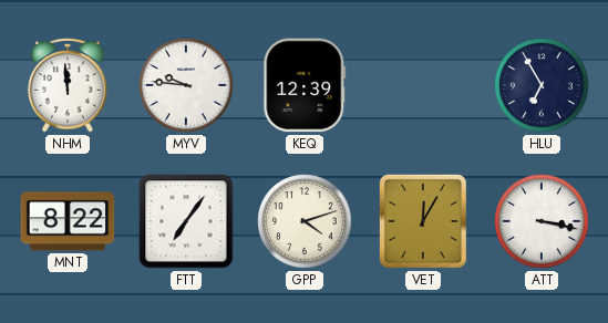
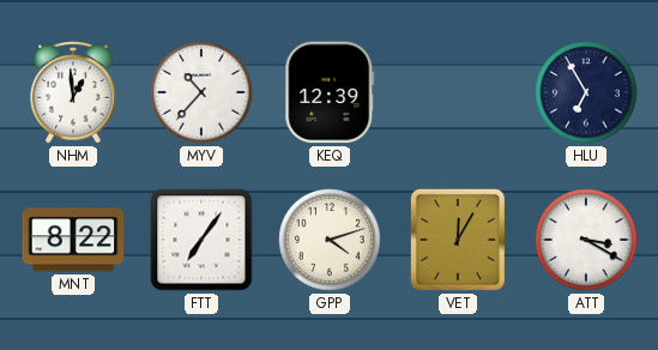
NHM: 11:59 -> 12:59 (73, 92)
MYV: 9:46 -> 10:37 (201, 92)
ATT: 3:17 -> 3:20 (586, 240)
